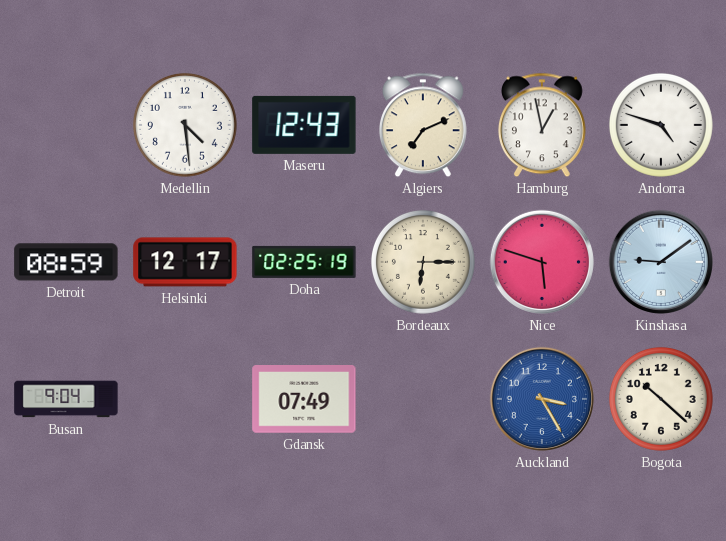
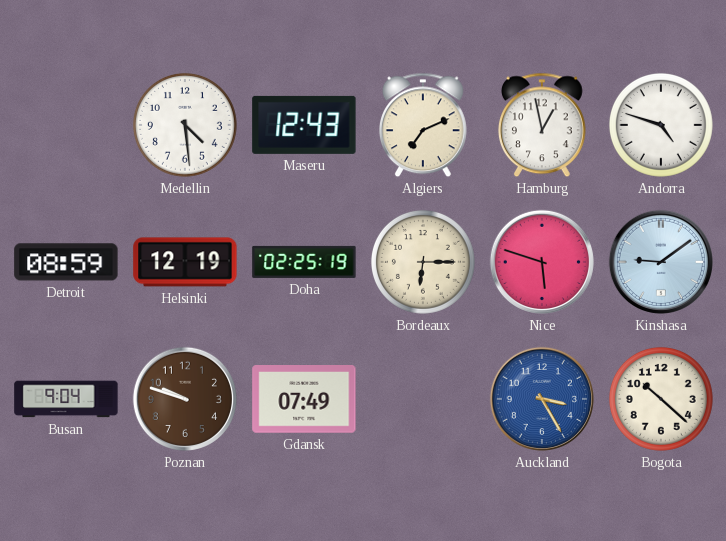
Helsinki: 12:17 -> 12:19 (185, 262)
Poznan: none -> 9:48 (185, 399)
